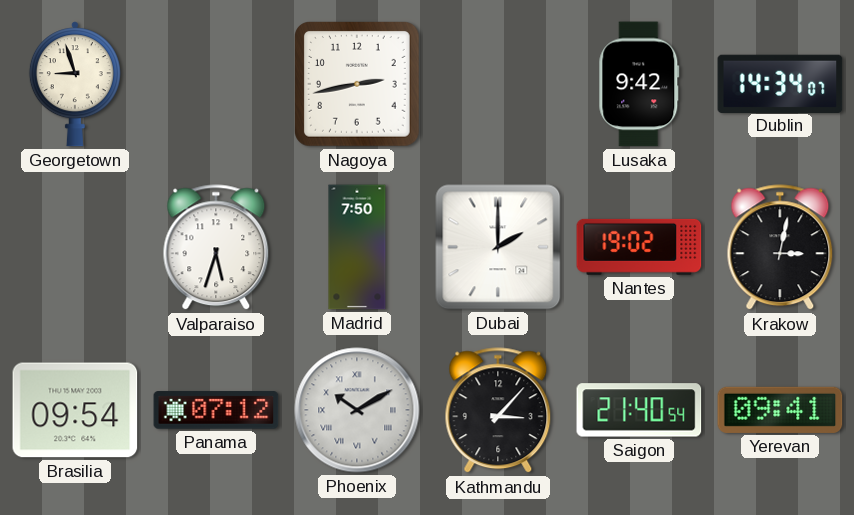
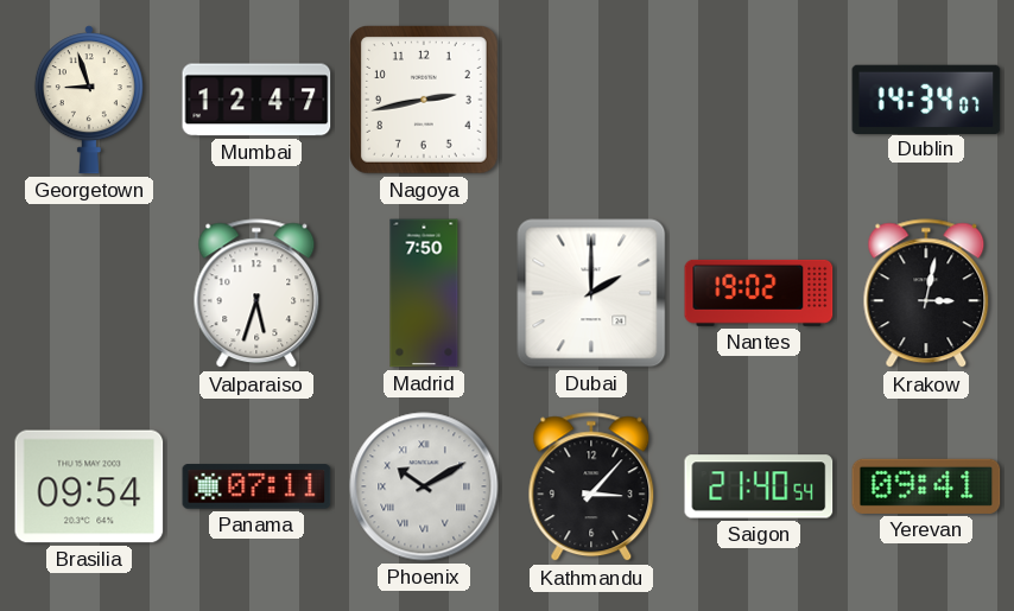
Mumbai: none -> 12:47 (256, 100)
Lusaka: 9:42 -> none (639, 84)
Panama: 07:12 -> 07:11 (256, 486)
